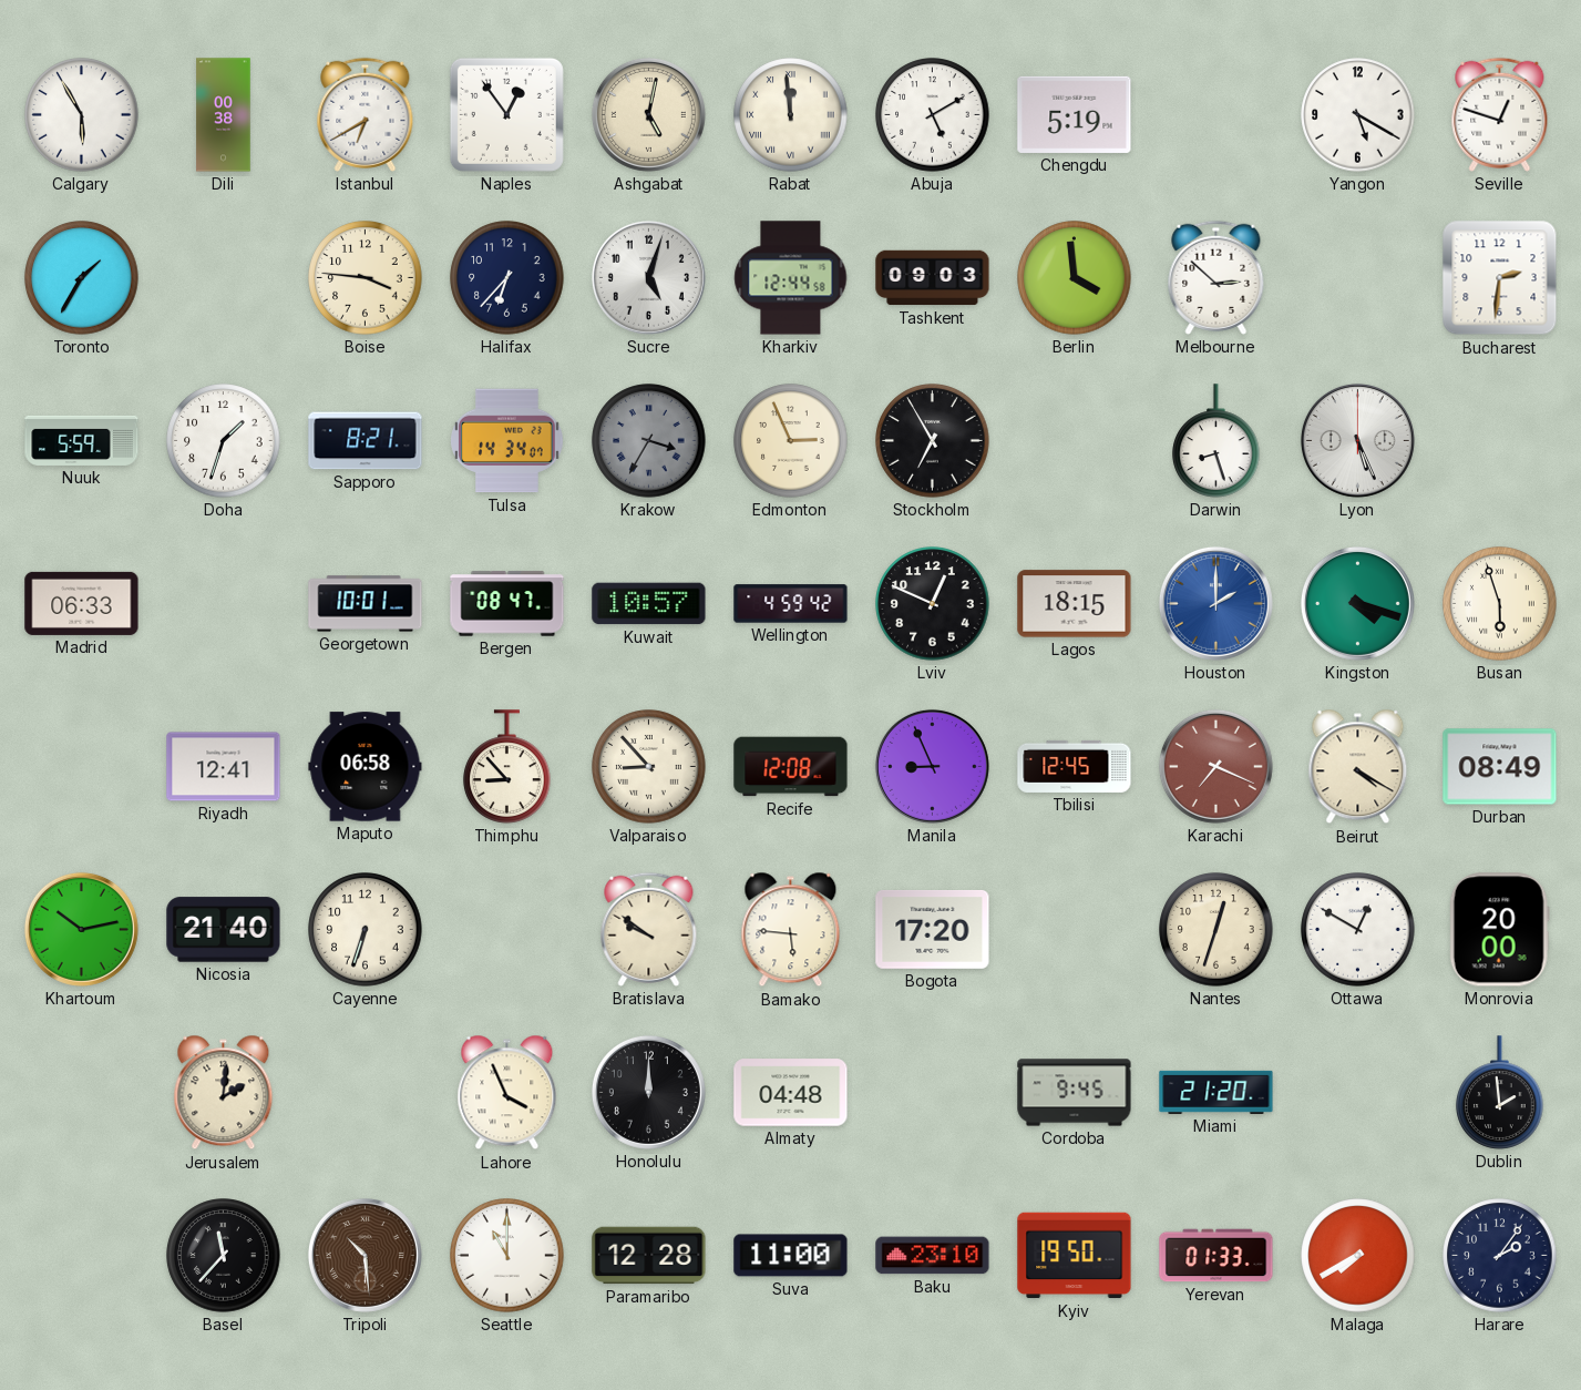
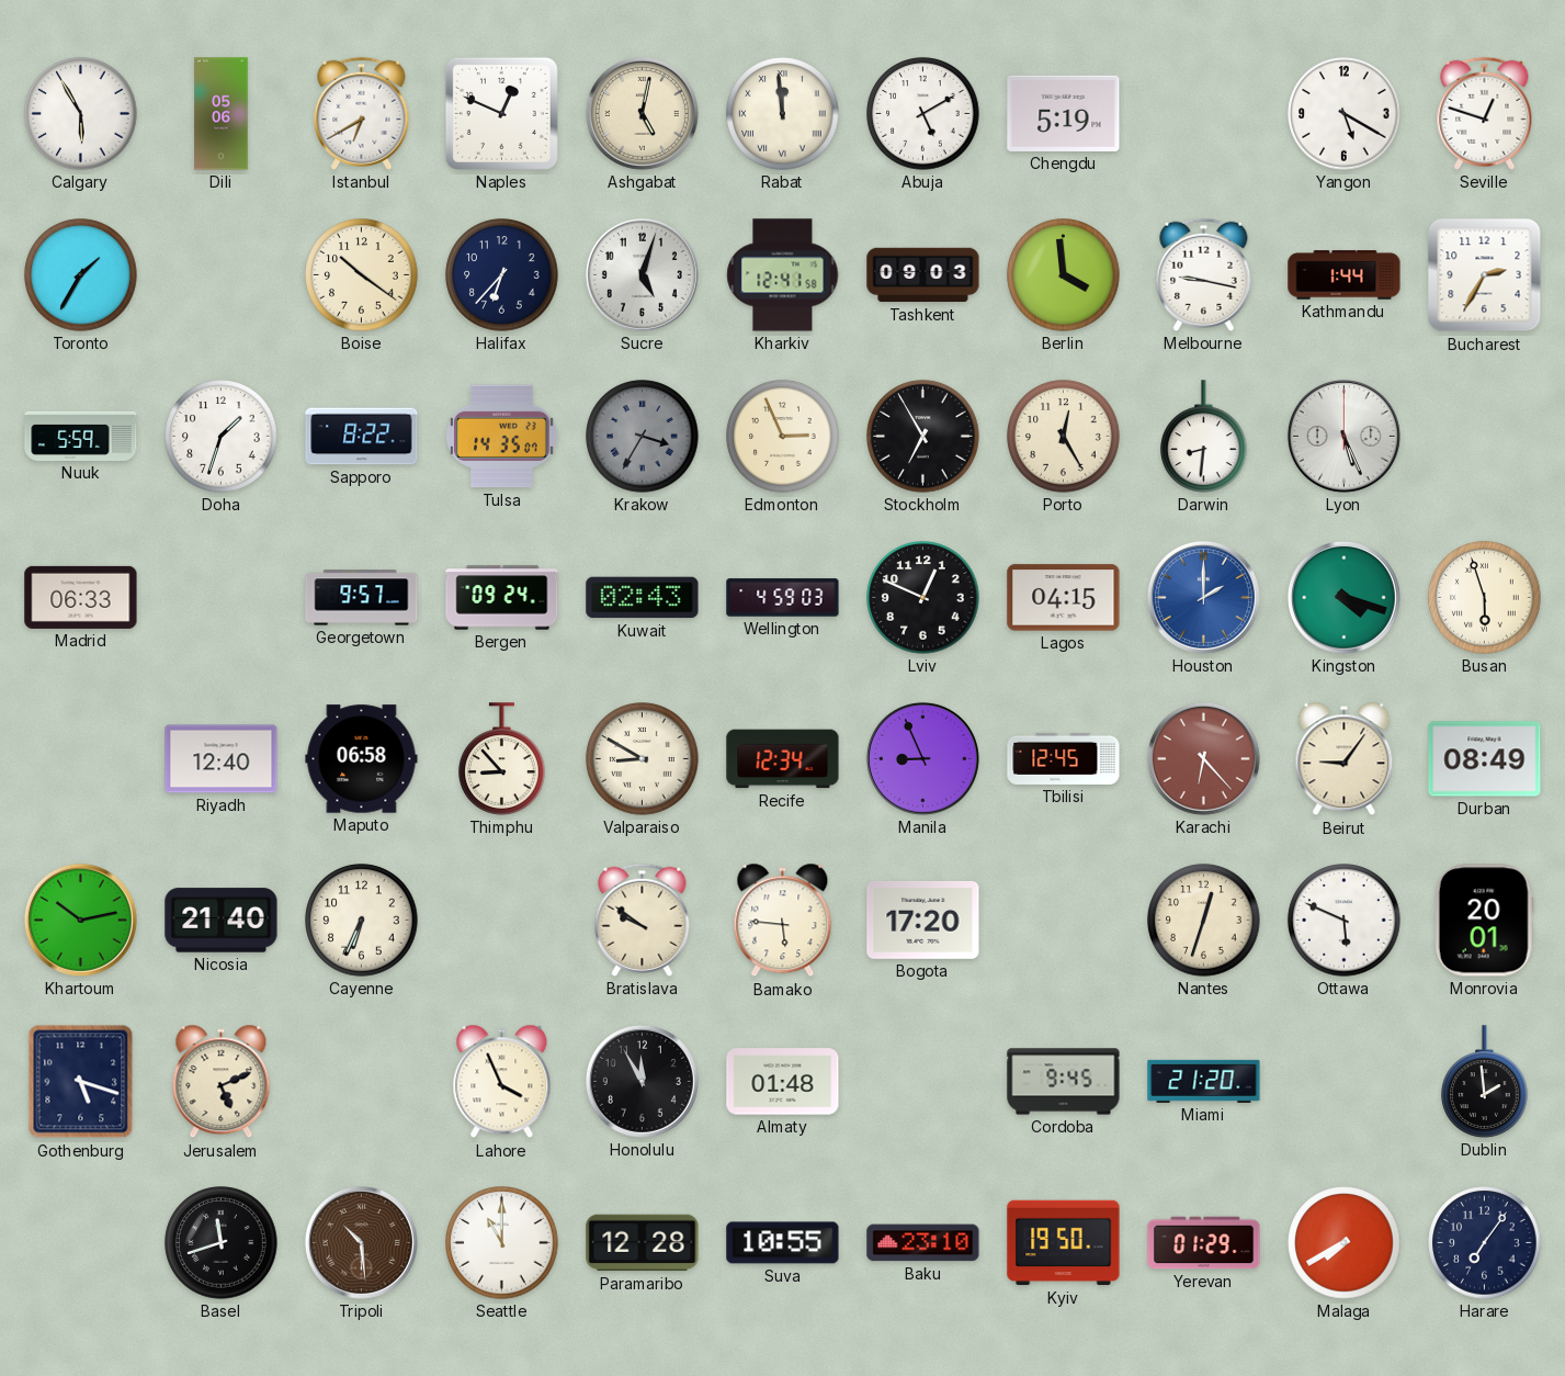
Dili: 00:38 -> 05:06 (222, 114)
Naples: 12:54 -> 12:49 (501, 113)
Boise: 3:46 -> 10:21 (362, 275)
Kharkiv: 12:44 -> 12:41 (783, 275)
Melbourne: 2:52 -> 9:17 (1204, 274)
Kathmandu: none -> 1:44 (1345, 275)
Bucharest: 2:31 -> 2:35 (1485, 275)
Sapporo: 8:21 -> 8:22 (362, 437)
Tulsa: 14:34 -> 14:35 (502, 437)
Porto: none -> 12:25 (1064, 437)
Darwin: 8:27 -> 8:31 (1204, 437)
Georgetown: 10:01 -> 9:57 (362, 598)
Bergen: 08:47 -> 09:24 (502, 598)
Kuwait: 10:57 -> 02:43 (643, 598)
Wellington: 4:59:42 -> 4:59:03 (783, 598)
Lagos: 18:15 -> 04:15 (1064, 598)
Riyadh: 12:41 -> 12:40 (222, 759)
Valparaiso: 8:53 -> 8:50 (643, 759)
Recife: 12:08 -> 12:34 (783, 759)
Karachi: 7:19 -> 6:23 (1203, 758)
Beirut: 4:20 -> 9:06 (1345, 759)
Cayenne: 6:33 -> 6:34 (362, 921)
Ottawa: 12:50 -> 5:49 (1345, 921)
Monrovia: 20:00 -> 20:01 (1484, 921)
Gothenburg: none -> 5:18 (81, 1082)
Jerusalem: 2:01 -> 5:11 (222, 1082)
Honolulu: 12:00 -> 11:55 (642, 1081)
Almaty: 04:48 -> 01:48 (783, 1082)
Basel: 11:37 -> 11:42 (222, 1243)
Suva: 11:00 -> 10:55 (783, 1243)
Yerevan: 01:33 -> 01:29 (1204, 1243)
Harare: 2:06 -> 7:06 (1485, 1243)
